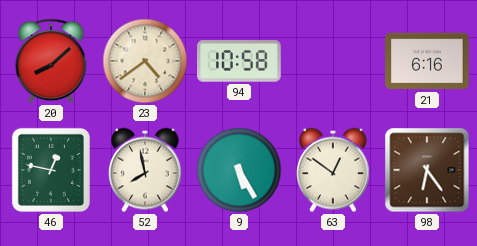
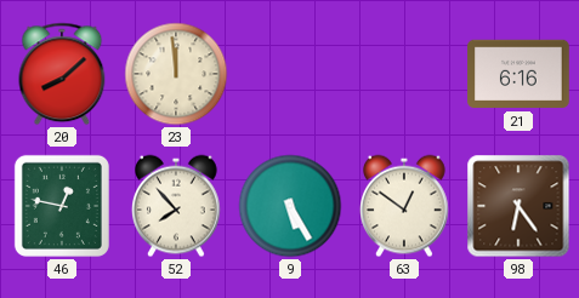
23: 4:39 -> 11:59 (176, 74)
94: 10:58 -> none (239, 61)
52: 7:58 -> 7:53 (177, 206)
